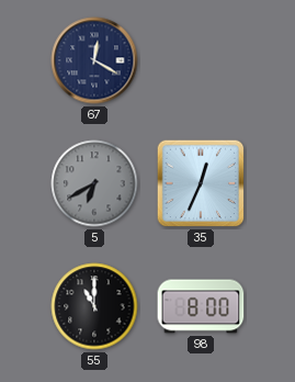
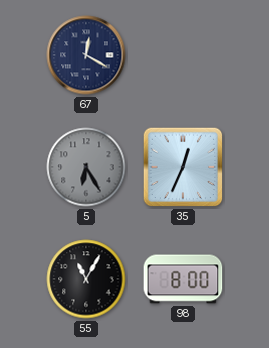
5: 6:40 -> 6:25 (86, 167)
55: 11:00 -> 11:05 (86, 279)
